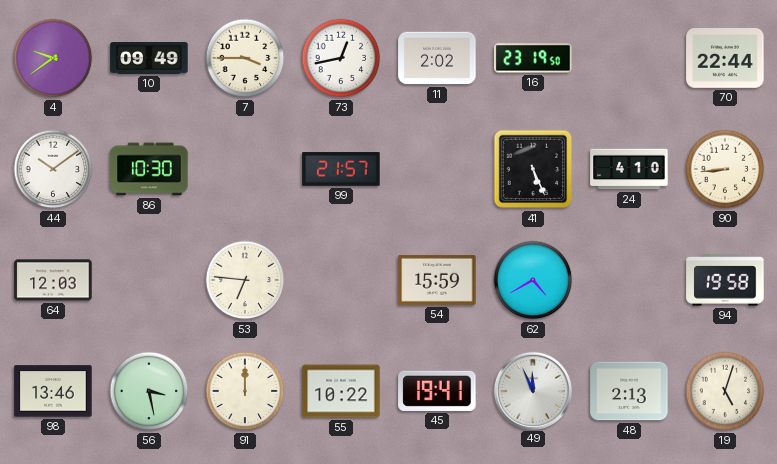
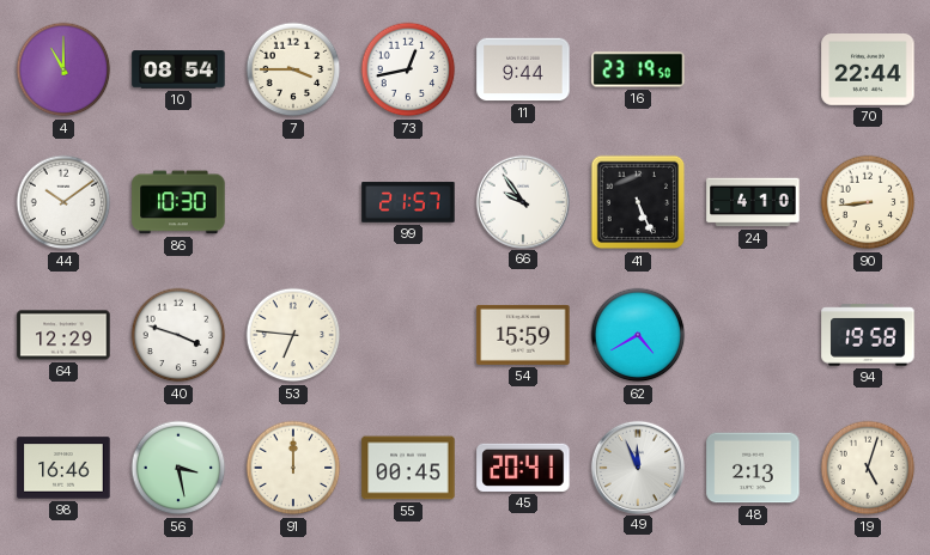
4: 9:39 -> 11:00 (63, 69)
10: 09:49 -> 08:54 (178, 69)
11: 2:02 -> 9:44 (523, 69)
66: none -> 9:54 (522, 201)
64: 12:03 -> 12:29 (63, 335)
40: none -> 3:48 (178, 335)
98: 13:46 -> 16:46 (63, 468)
55: 10:22 -> 00:45 (408, 468)
45: 19:41 -> 20:41 (523, 468)
